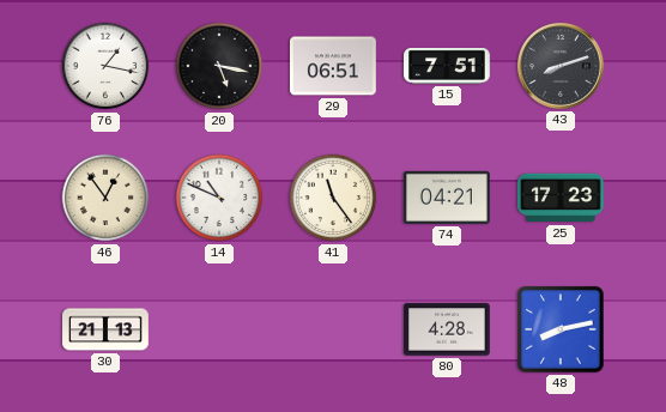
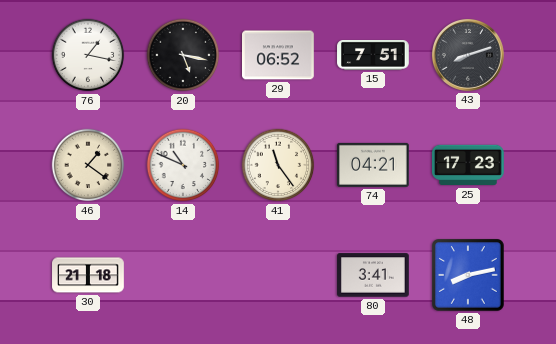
29: 06:51 -> 06:52 (279, 55)
46: 12:54 -> 1:21 (88, 165)
30: 21:13 -> 21:18 (88, 275)
80: 4:28 -> 3:41 (373, 275)
